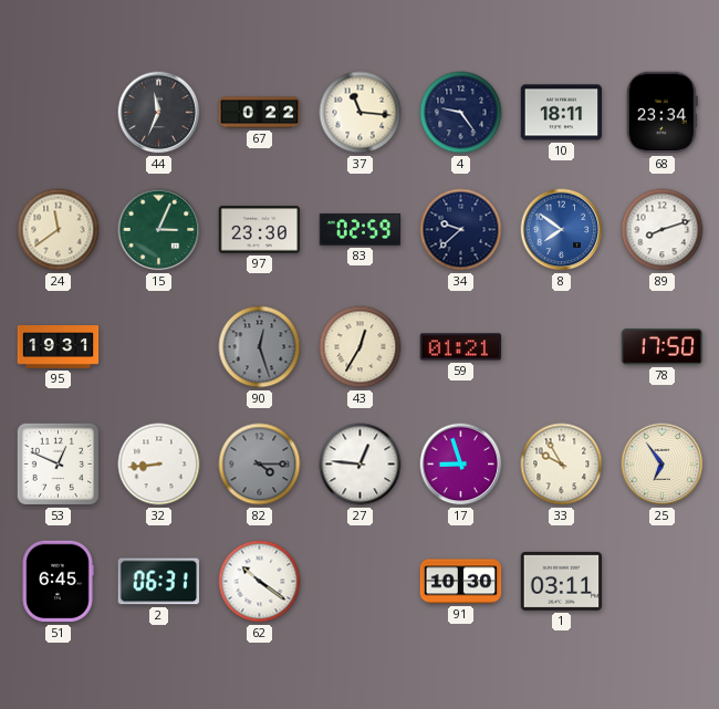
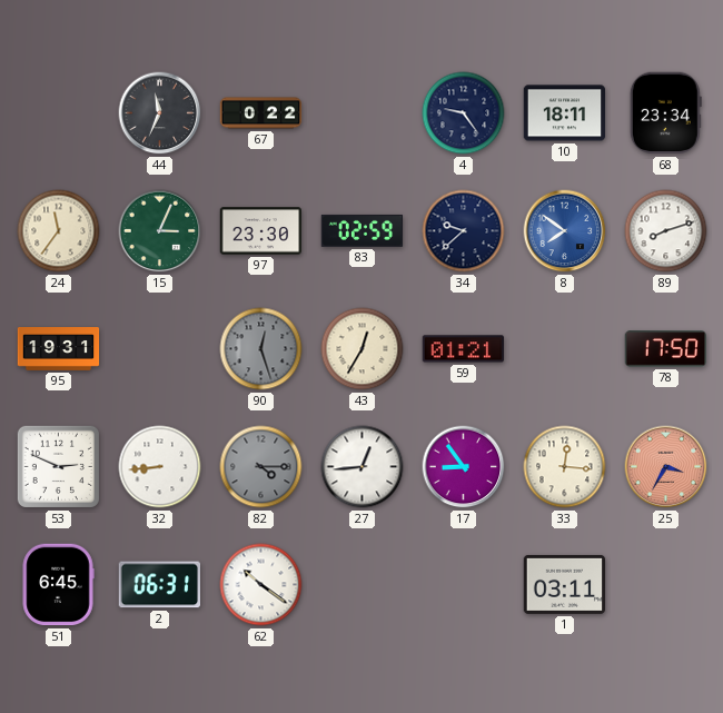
37: 11:16 -> none (361, 113)
24: 11:39 -> 11:36 (59, 231)
53: 12:49 -> 2:49 (58, 466)
27: 12:46 -> 12:44 (363, 467)
17: 8:57 -> 8:54 (464, 467)
33: 9:55 -> 12:16 (565, 467)
25: 6:54 -> 3:35 (666, 467)
25 dial: cream -> salmon (666, 467)
91: 10:30 -> none (461, 582)
